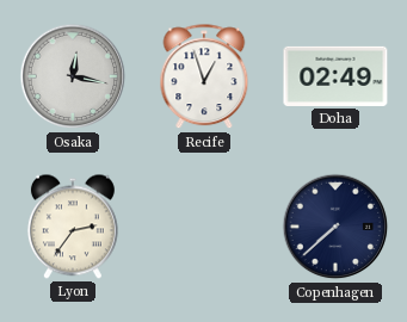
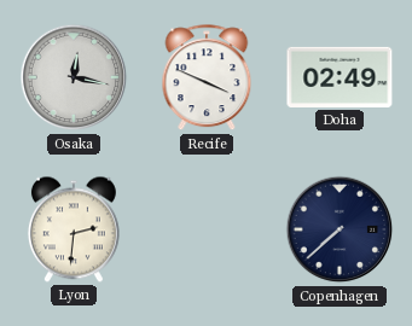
Recife: 12:57 -> 3:49 (207, 78)
Lyon: 2:36 -> 2:31 (74, 229)
